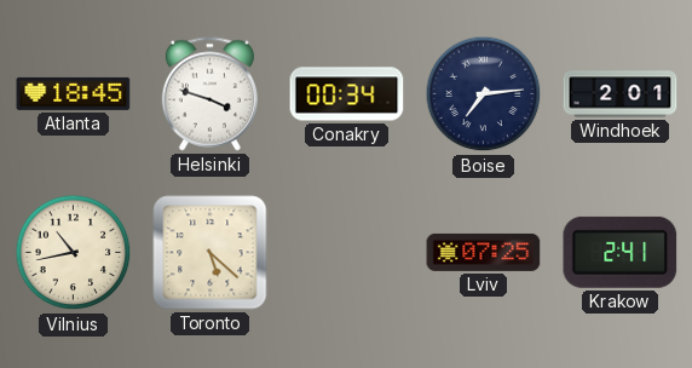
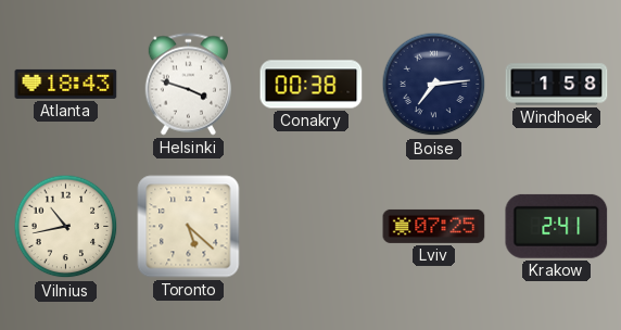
Atlanta: 18:45 -> 18:43 (66, 84)
Conakry: 00:34 -> 00:38 (312, 85)
Windhoek: 2:01 -> 1:58 (557, 85)
